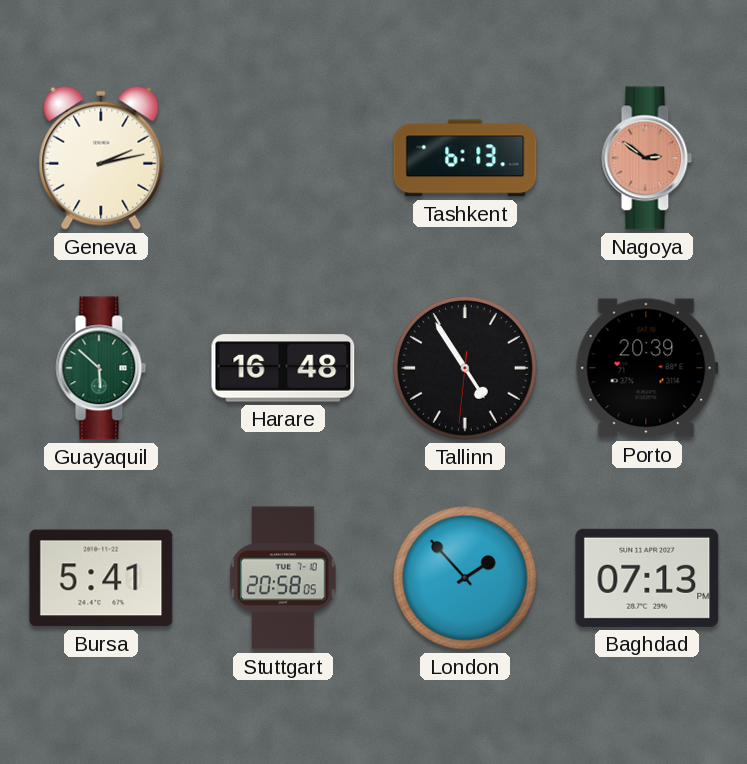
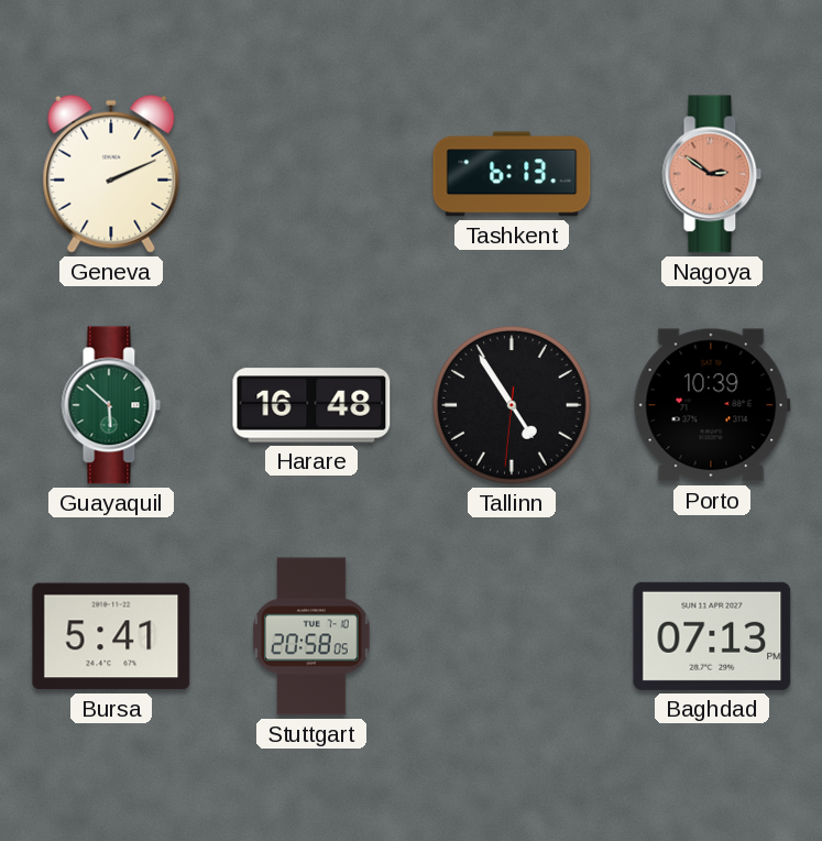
Geneva: 2:13 -> 2:11 (111, 174)
Porto: 20:39 -> 10:39 (712, 405)
London: 1:53 -> none (466, 579)
